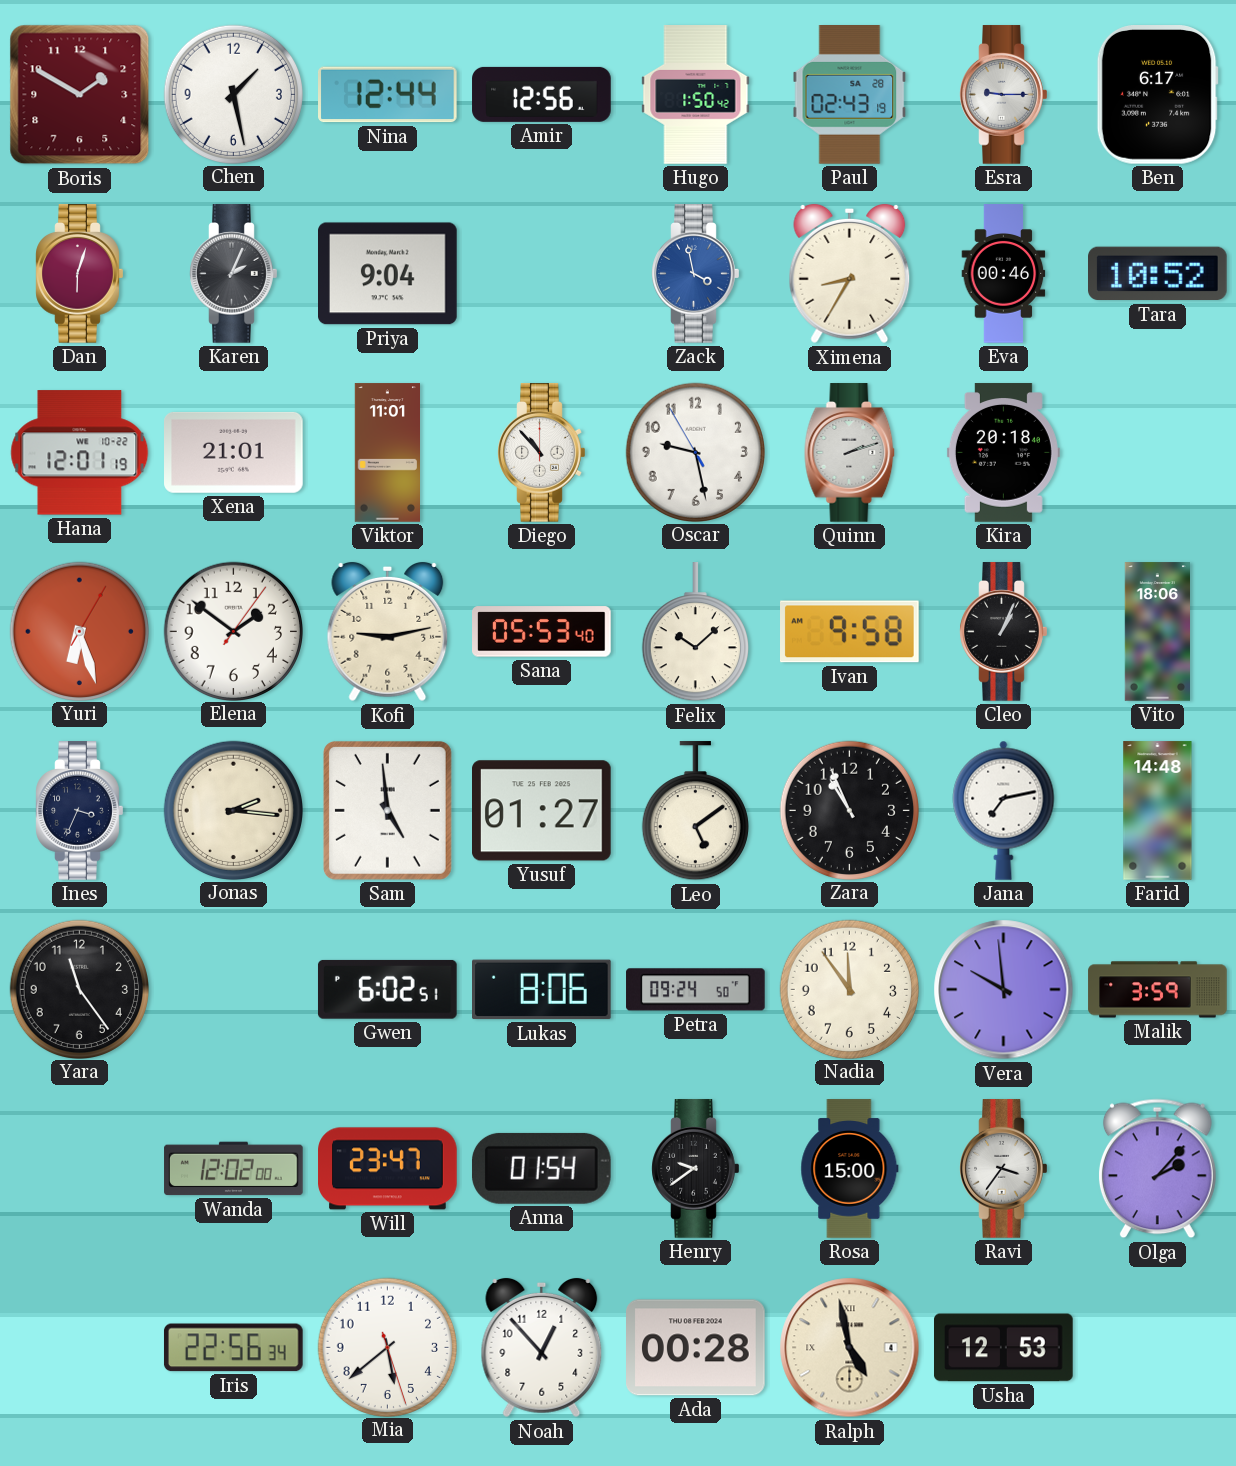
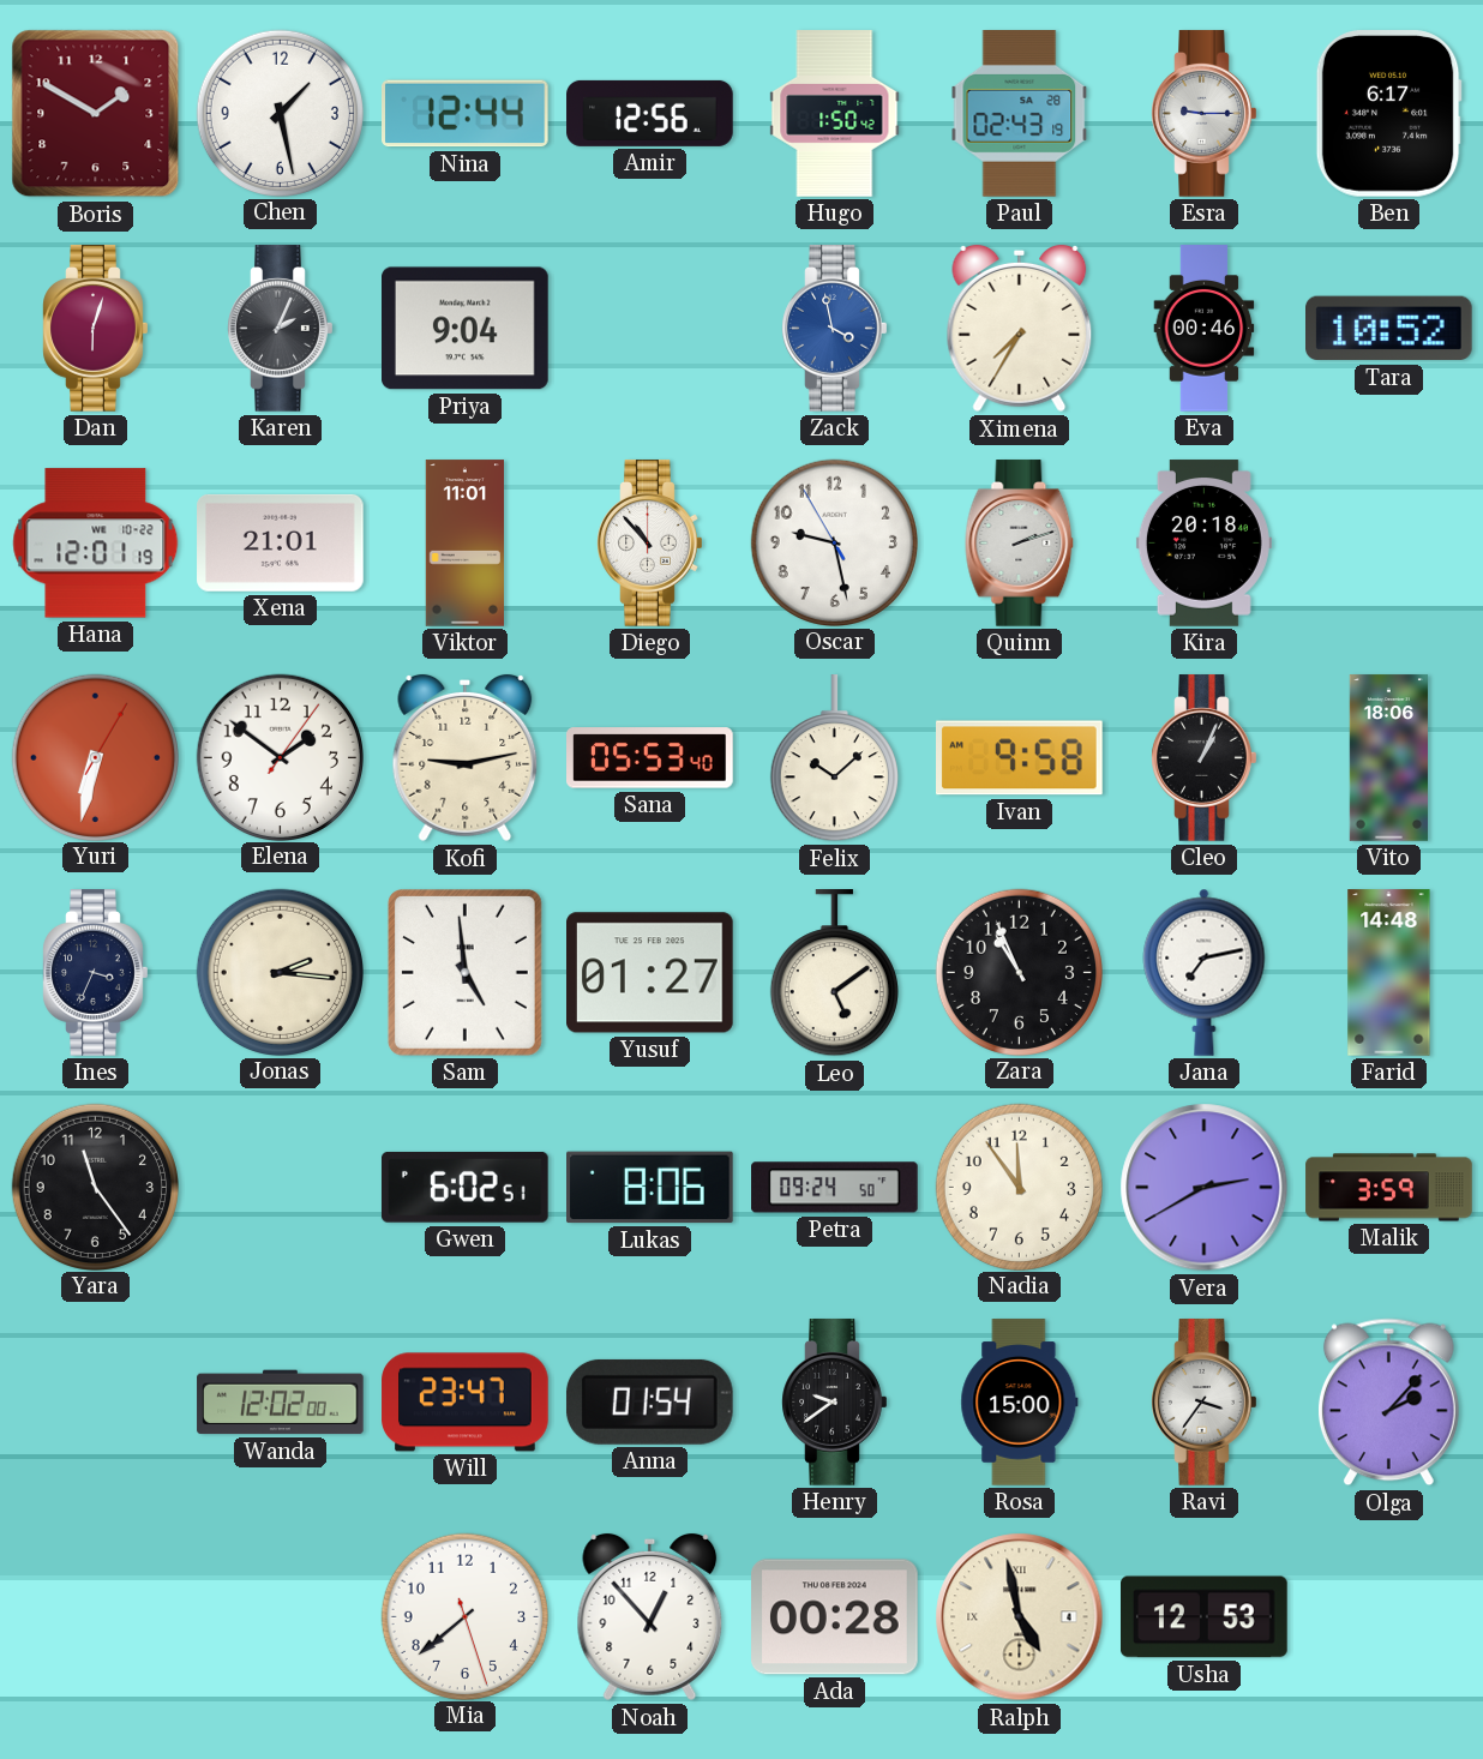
Ximena: 8:35 -> 7:35 (1020, 329)
Yuri: 6:27 -> 6:32 (95, 757)
Vera: 9:59 -> 2:40 (1205, 1188)
Iris: 22:56 -> none (233, 1348)
Mia: 5:38 -> 7:38 (464, 1616)
